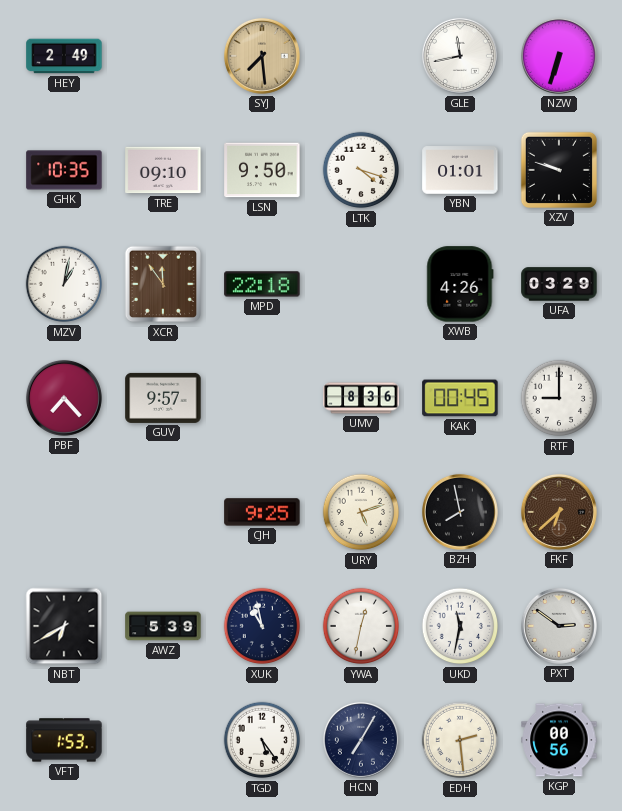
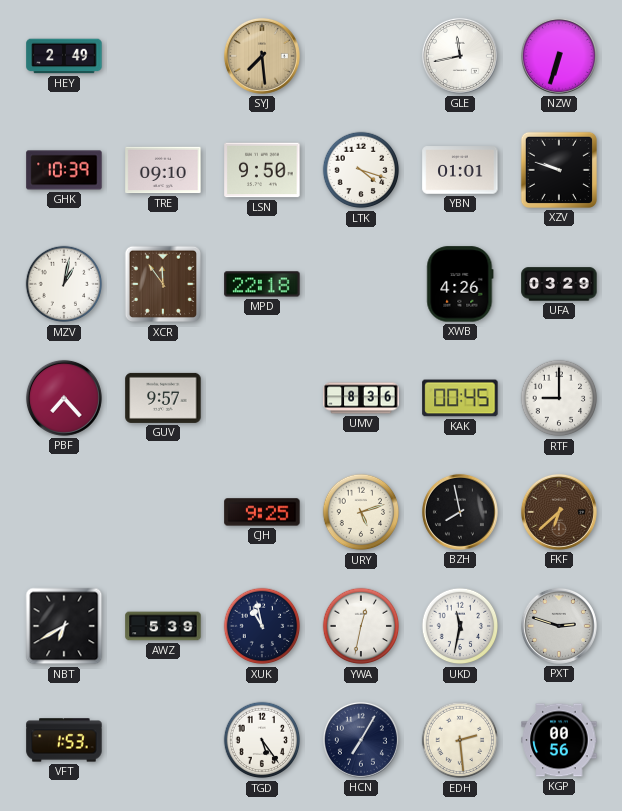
GHK: 10:35 -> 10:39 (64, 170)
PXT: 2:51 -> 2:48 (559, 626)
